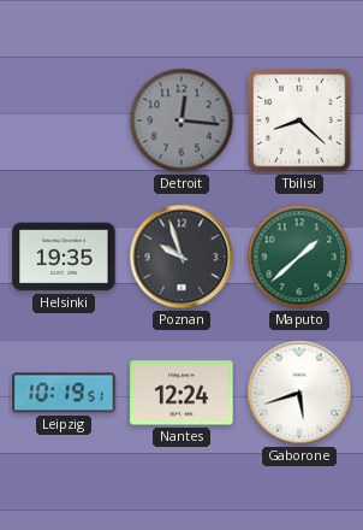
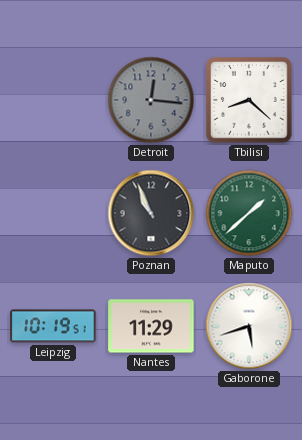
Helsinki: 19:35 -> none (64, 257)
Poznan: 9:57 -> 10:56 (151, 213)
Nantes: 12:24 -> 11:29 (151, 326)
